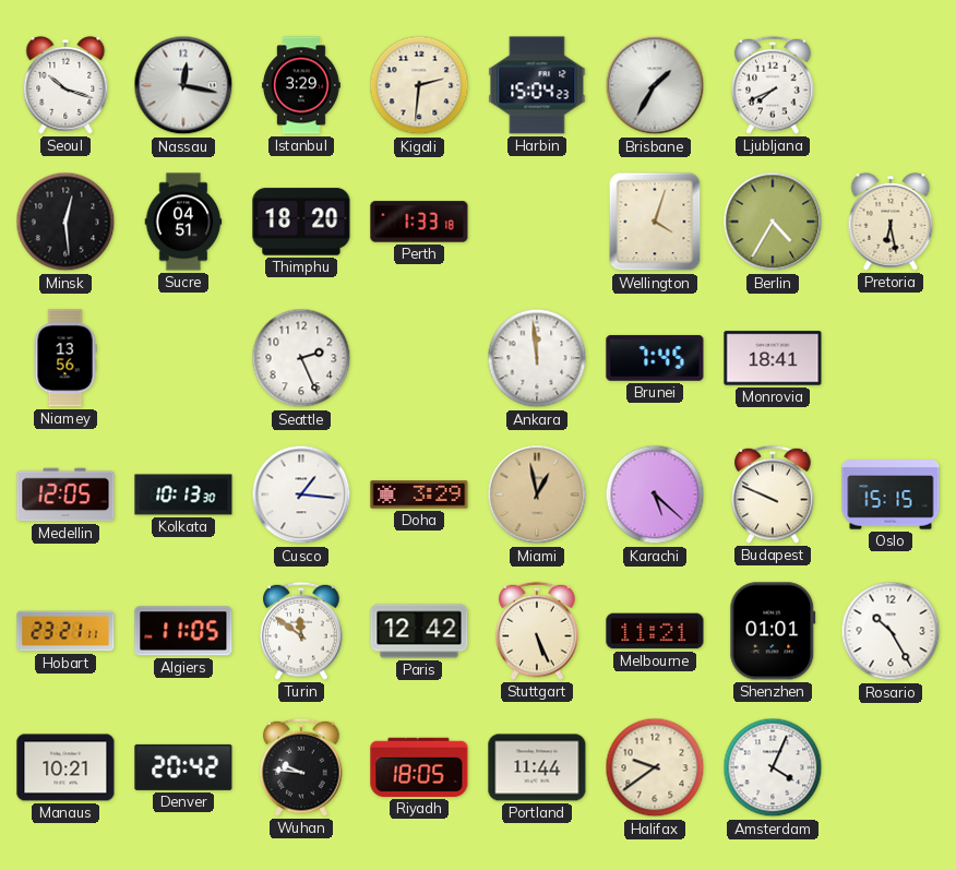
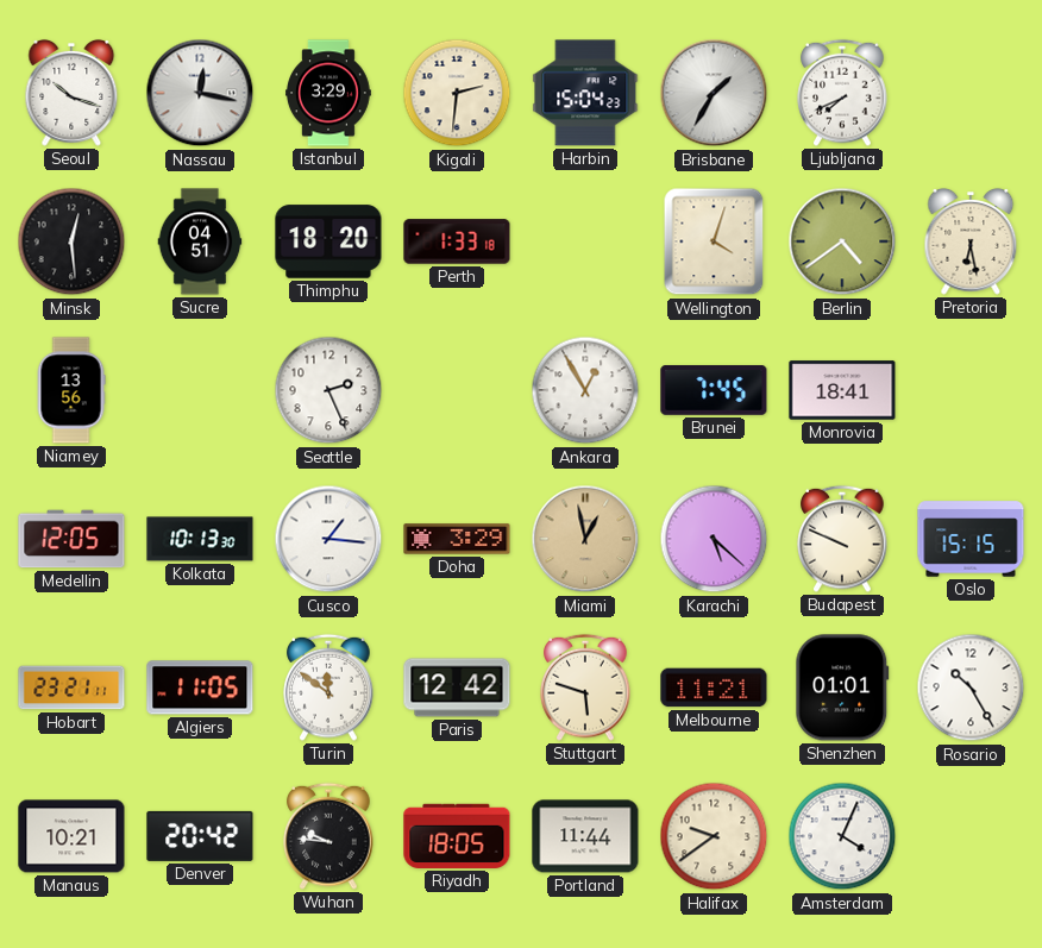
Berlin: 4:35 -> 4:39 (842, 241)
Ankara: 11:59 -> 12:55 (585, 390)
Stuttgart: 5:26 -> 5:48 (585, 688)
